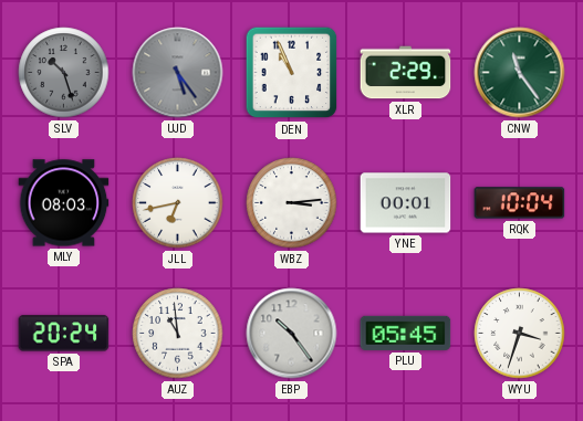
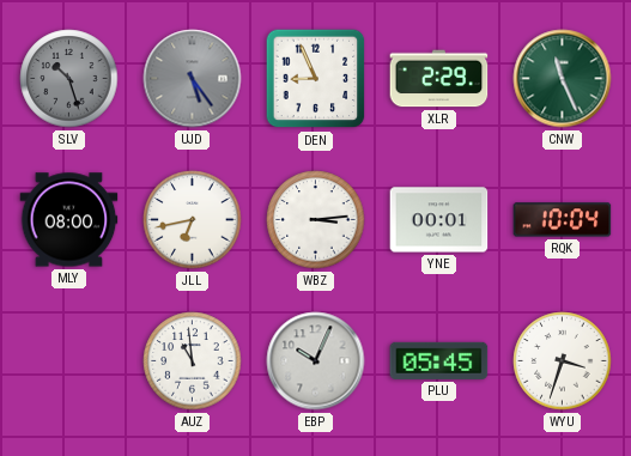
DEN: 10:56 -> 8:56 (316, 79)
CNW: 11:24 -> 11:26 (563, 79)
MLY: 08:03 -> 08:00 (69, 220)
SPA: 20:24 -> none (64, 334)
EBP: 10:24 -> 10:04 (316, 361)
